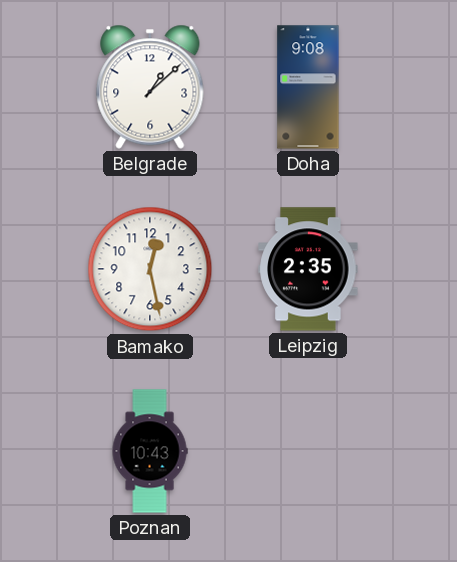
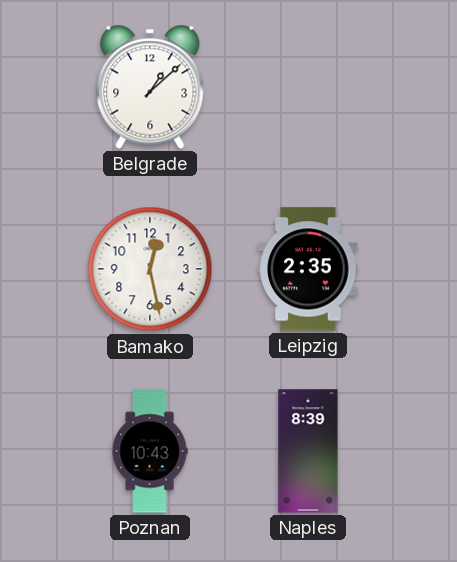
Doha: 9:08 -> none (308, 87)
Naples: none -> 8:39 (308, 451)
